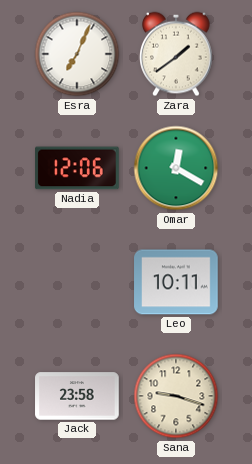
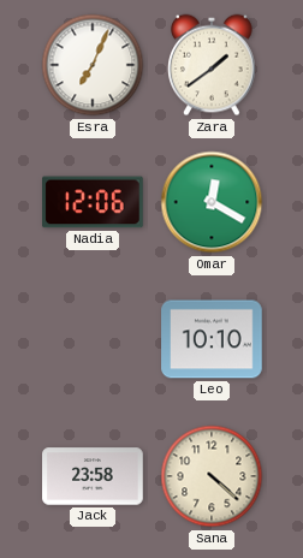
Leo: 10:11 -> 10:10 (212, 339)
Sana: 9:18 -> 4:22 (212, 476)
